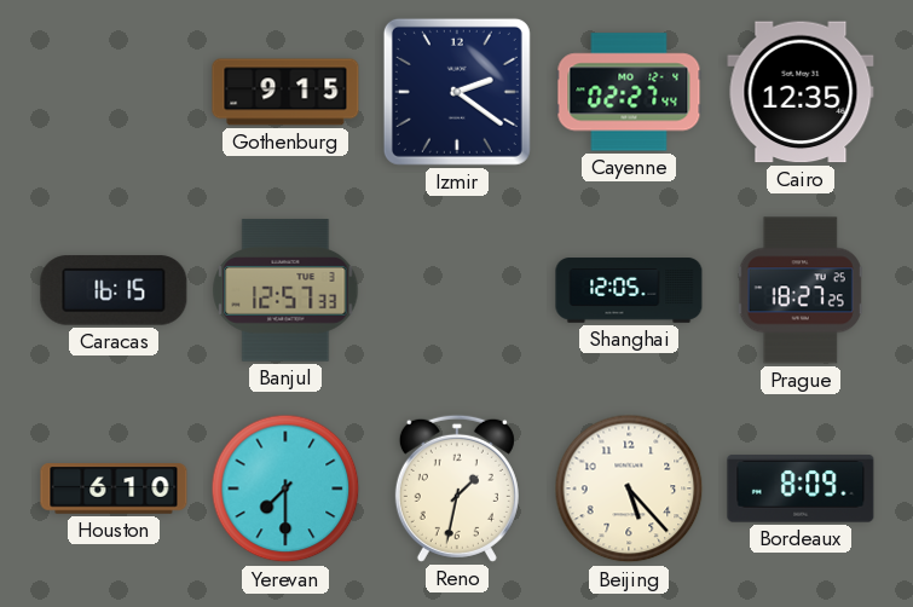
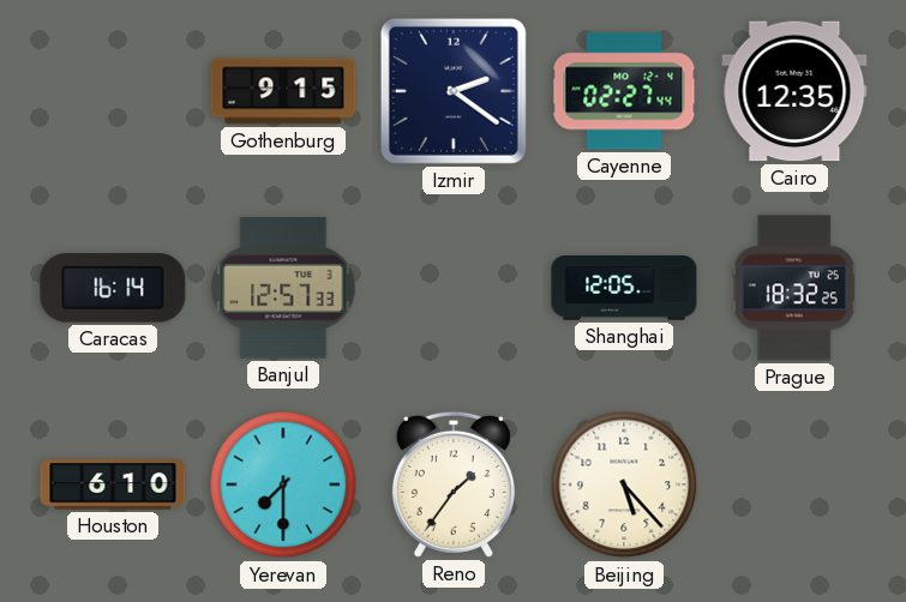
Caracas: 16:15 -> 16:14 (113, 288)
Prague: 18:27 -> 18:32 (794, 288)
Reno: 1:32 -> 1:36 (454, 484)
Bordeaux: 8:09 -> none (801, 489)
